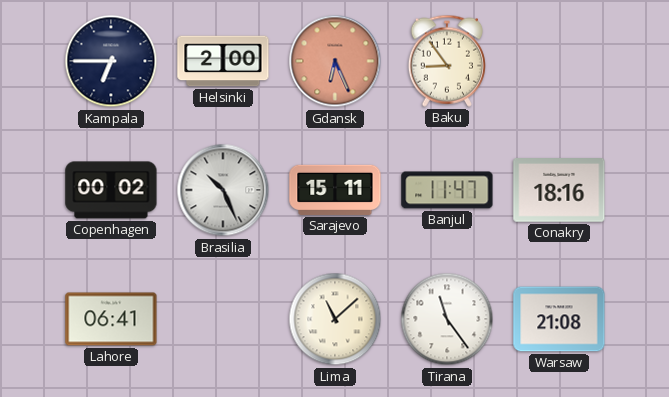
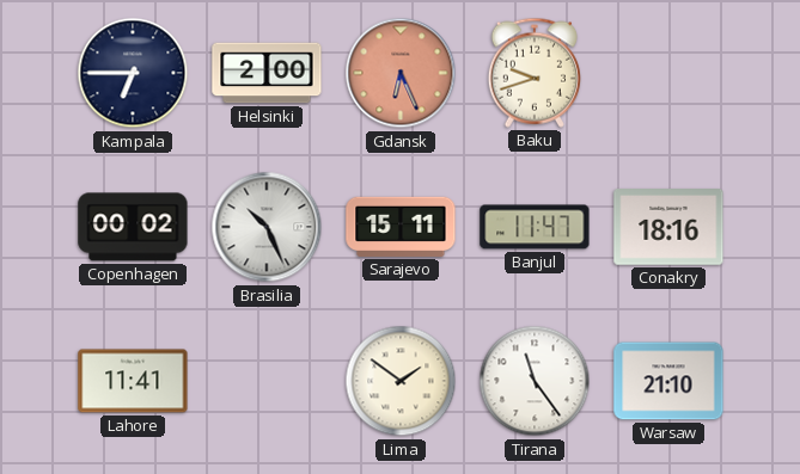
Baku: 8:54 -> 9:42 (535, 73)
Lahore: 06:41 -> 11:41 (133, 381)
Lima: 11:08 -> 1:51 (401, 381)
Warsaw: 21:08 -> 21:10 (668, 381)
